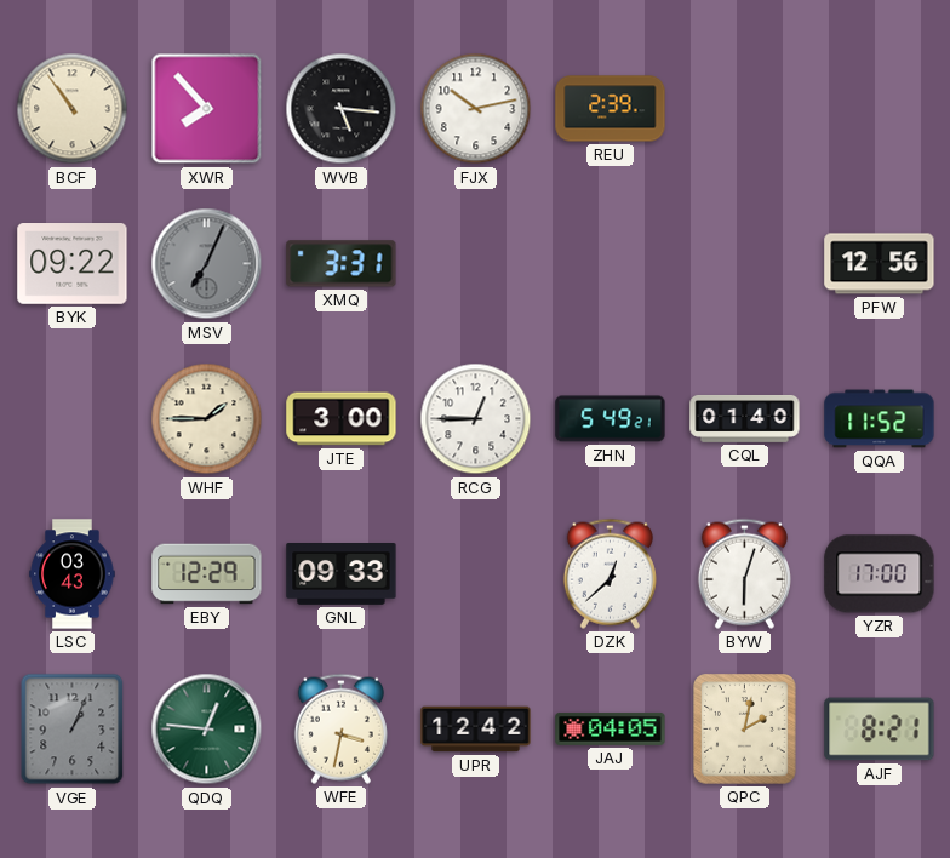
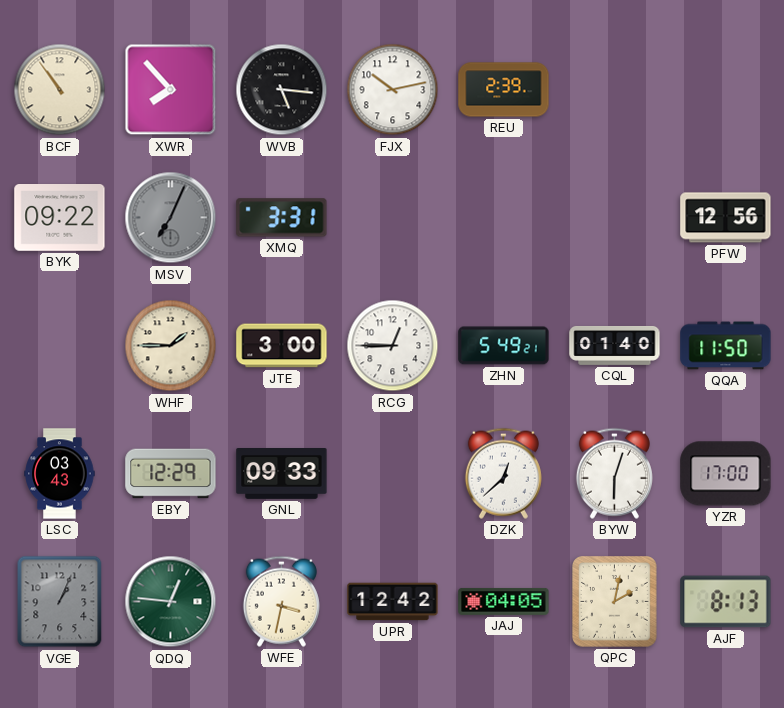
QQA: 11:52 -> 11:50 (726, 346)
AJF: 8:21 -> 8:13 (726, 602)
